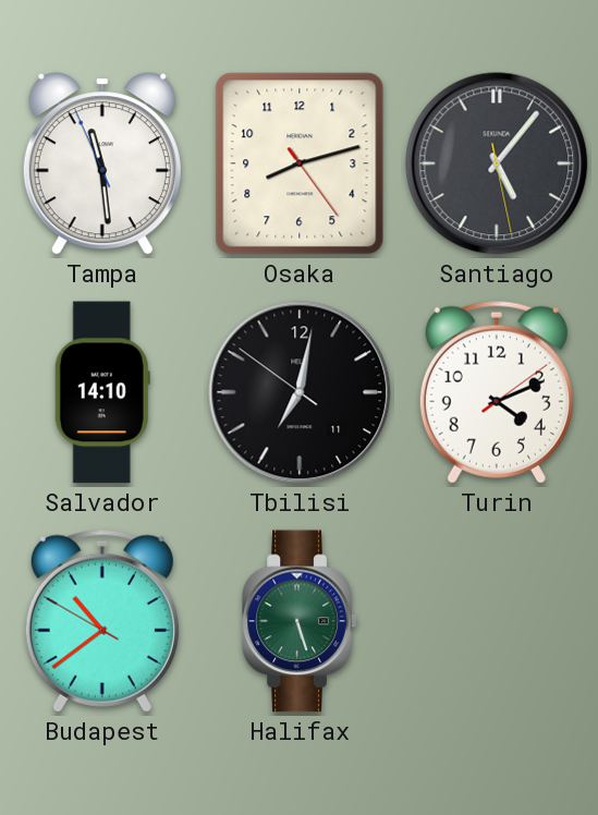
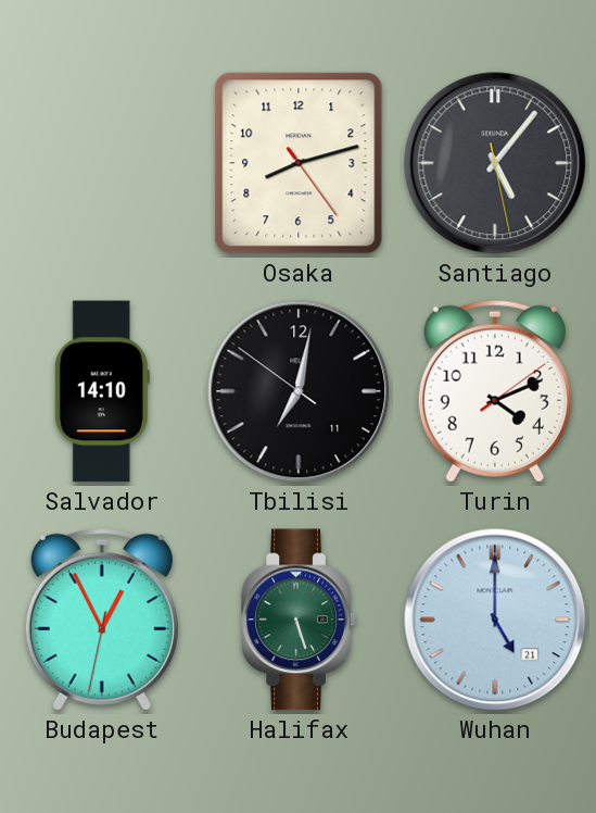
Tampa: 11:28 -> none (102, 163)
Budapest: 10:38 -> 12:55 (102, 620)
Wuhan: none -> 5:00 (495, 620)
